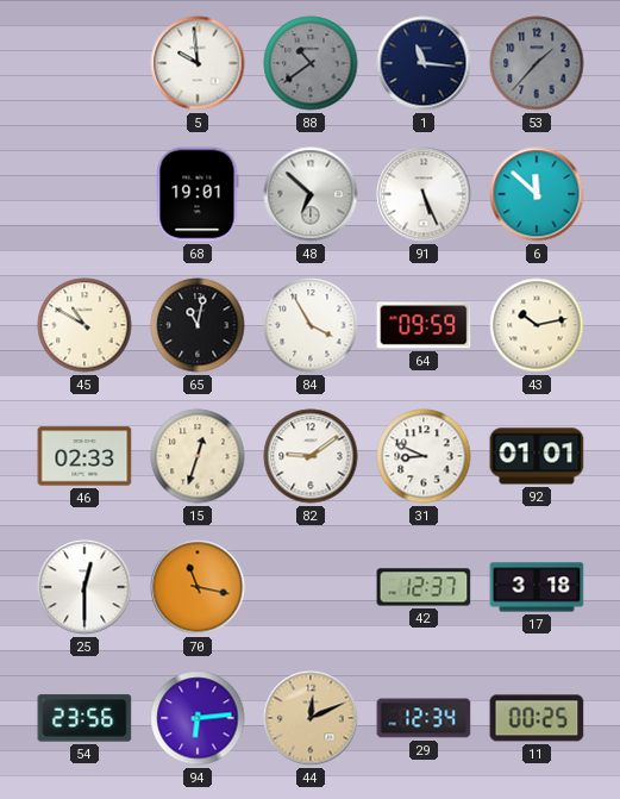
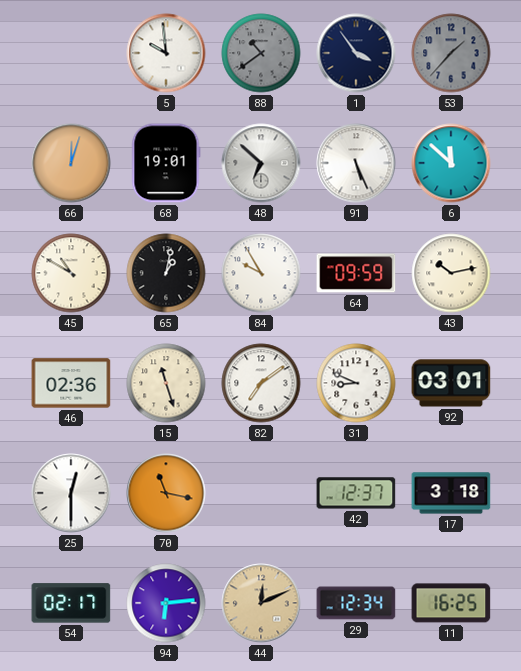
1: 11:16 -> 3:54 (356, 53)
66: none -> 12:03 (71, 163)
65: 11:02 -> 1:02 (166, 273)
84: 3:55 -> 9:55 (261, 273)
46: 02:33 -> 02:36 (71, 383)
15: 12:33 -> 11:27 (166, 383)
82: 9:09 -> 7:09 (261, 383)
92: 01:01 -> 03:01 (451, 383)
54: 23:56 -> 02:17 (71, 603)
11: 00:25 -> 16:25 (451, 603)
